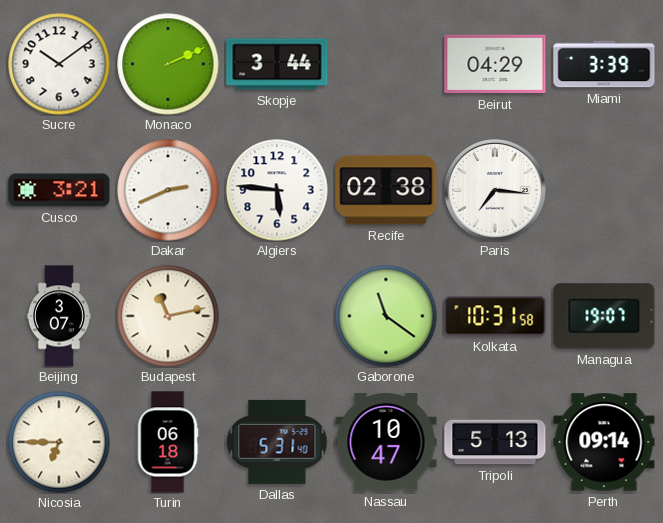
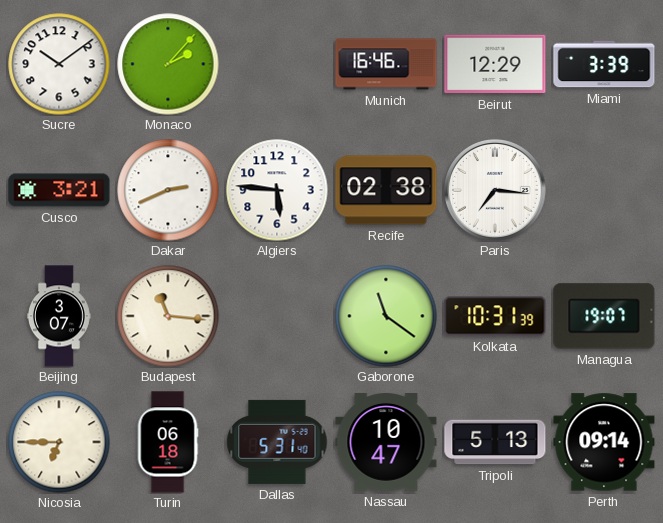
Monaco: 2:11 -> 2:07 (168, 64)
Skopje: 3:44 -> none (277, 64)
Munich: none -> 16:46 (386, 64)
Beirut: 04:29 -> 12:29 (495, 64)
Budapest: 11:13 -> 11:16 (168, 316)
Kolkata: 10:31:58 -> 10:31:39 (495, 316)
